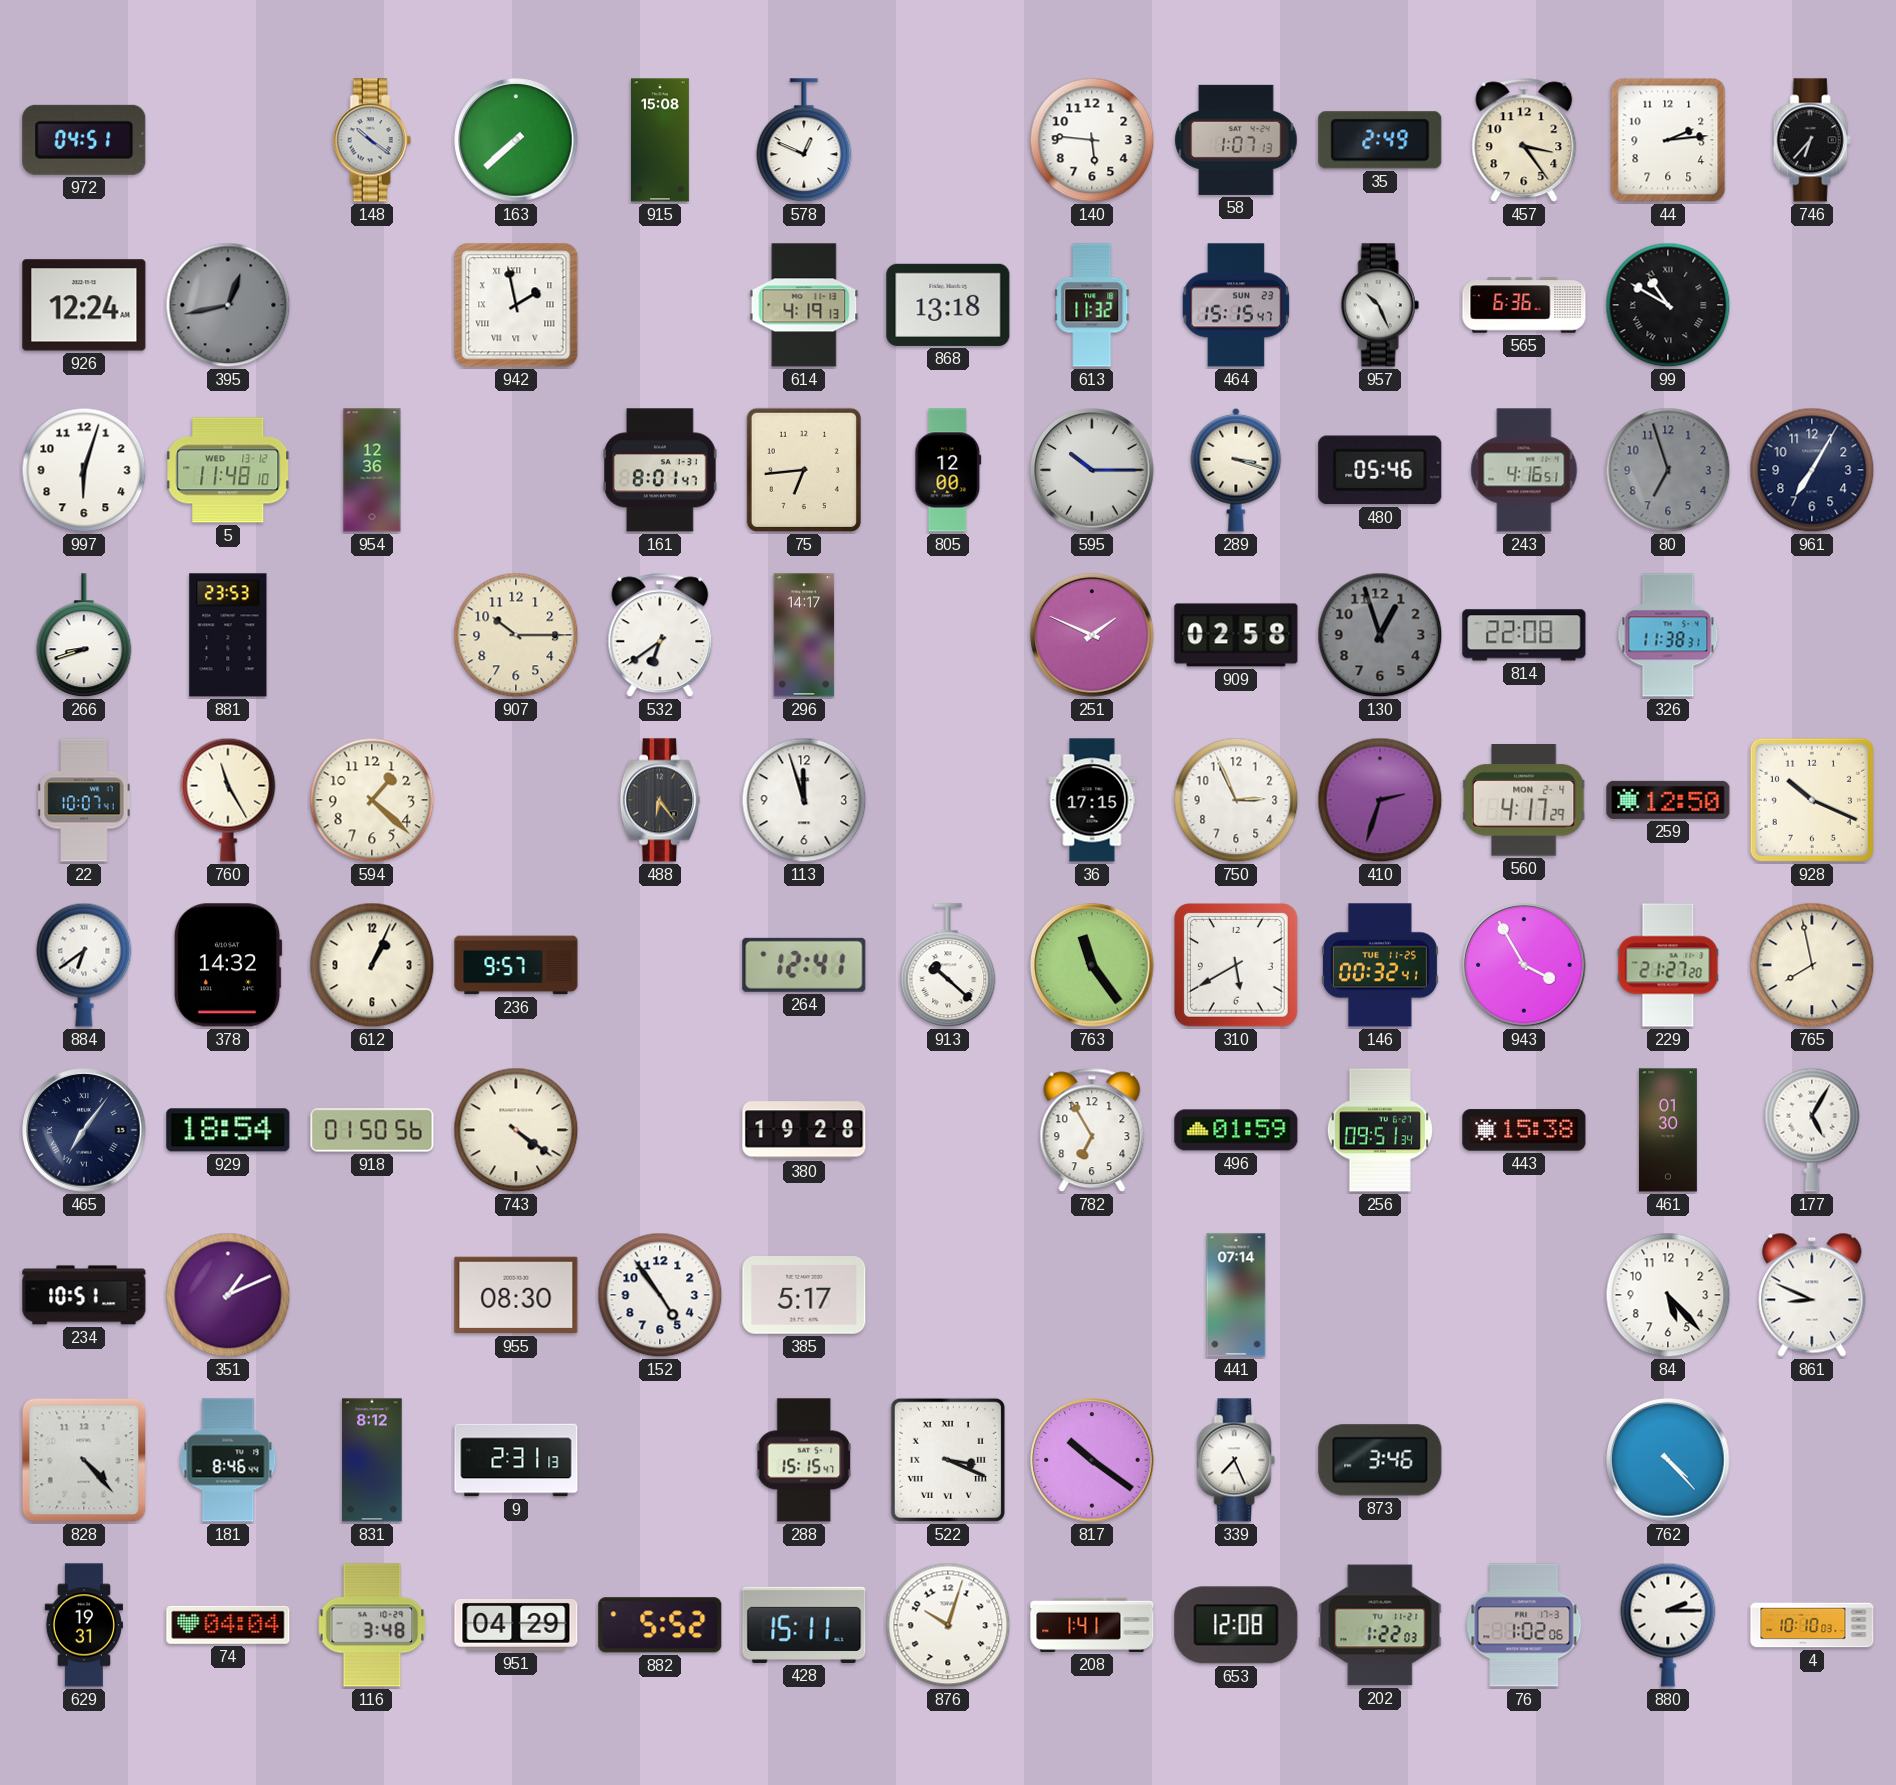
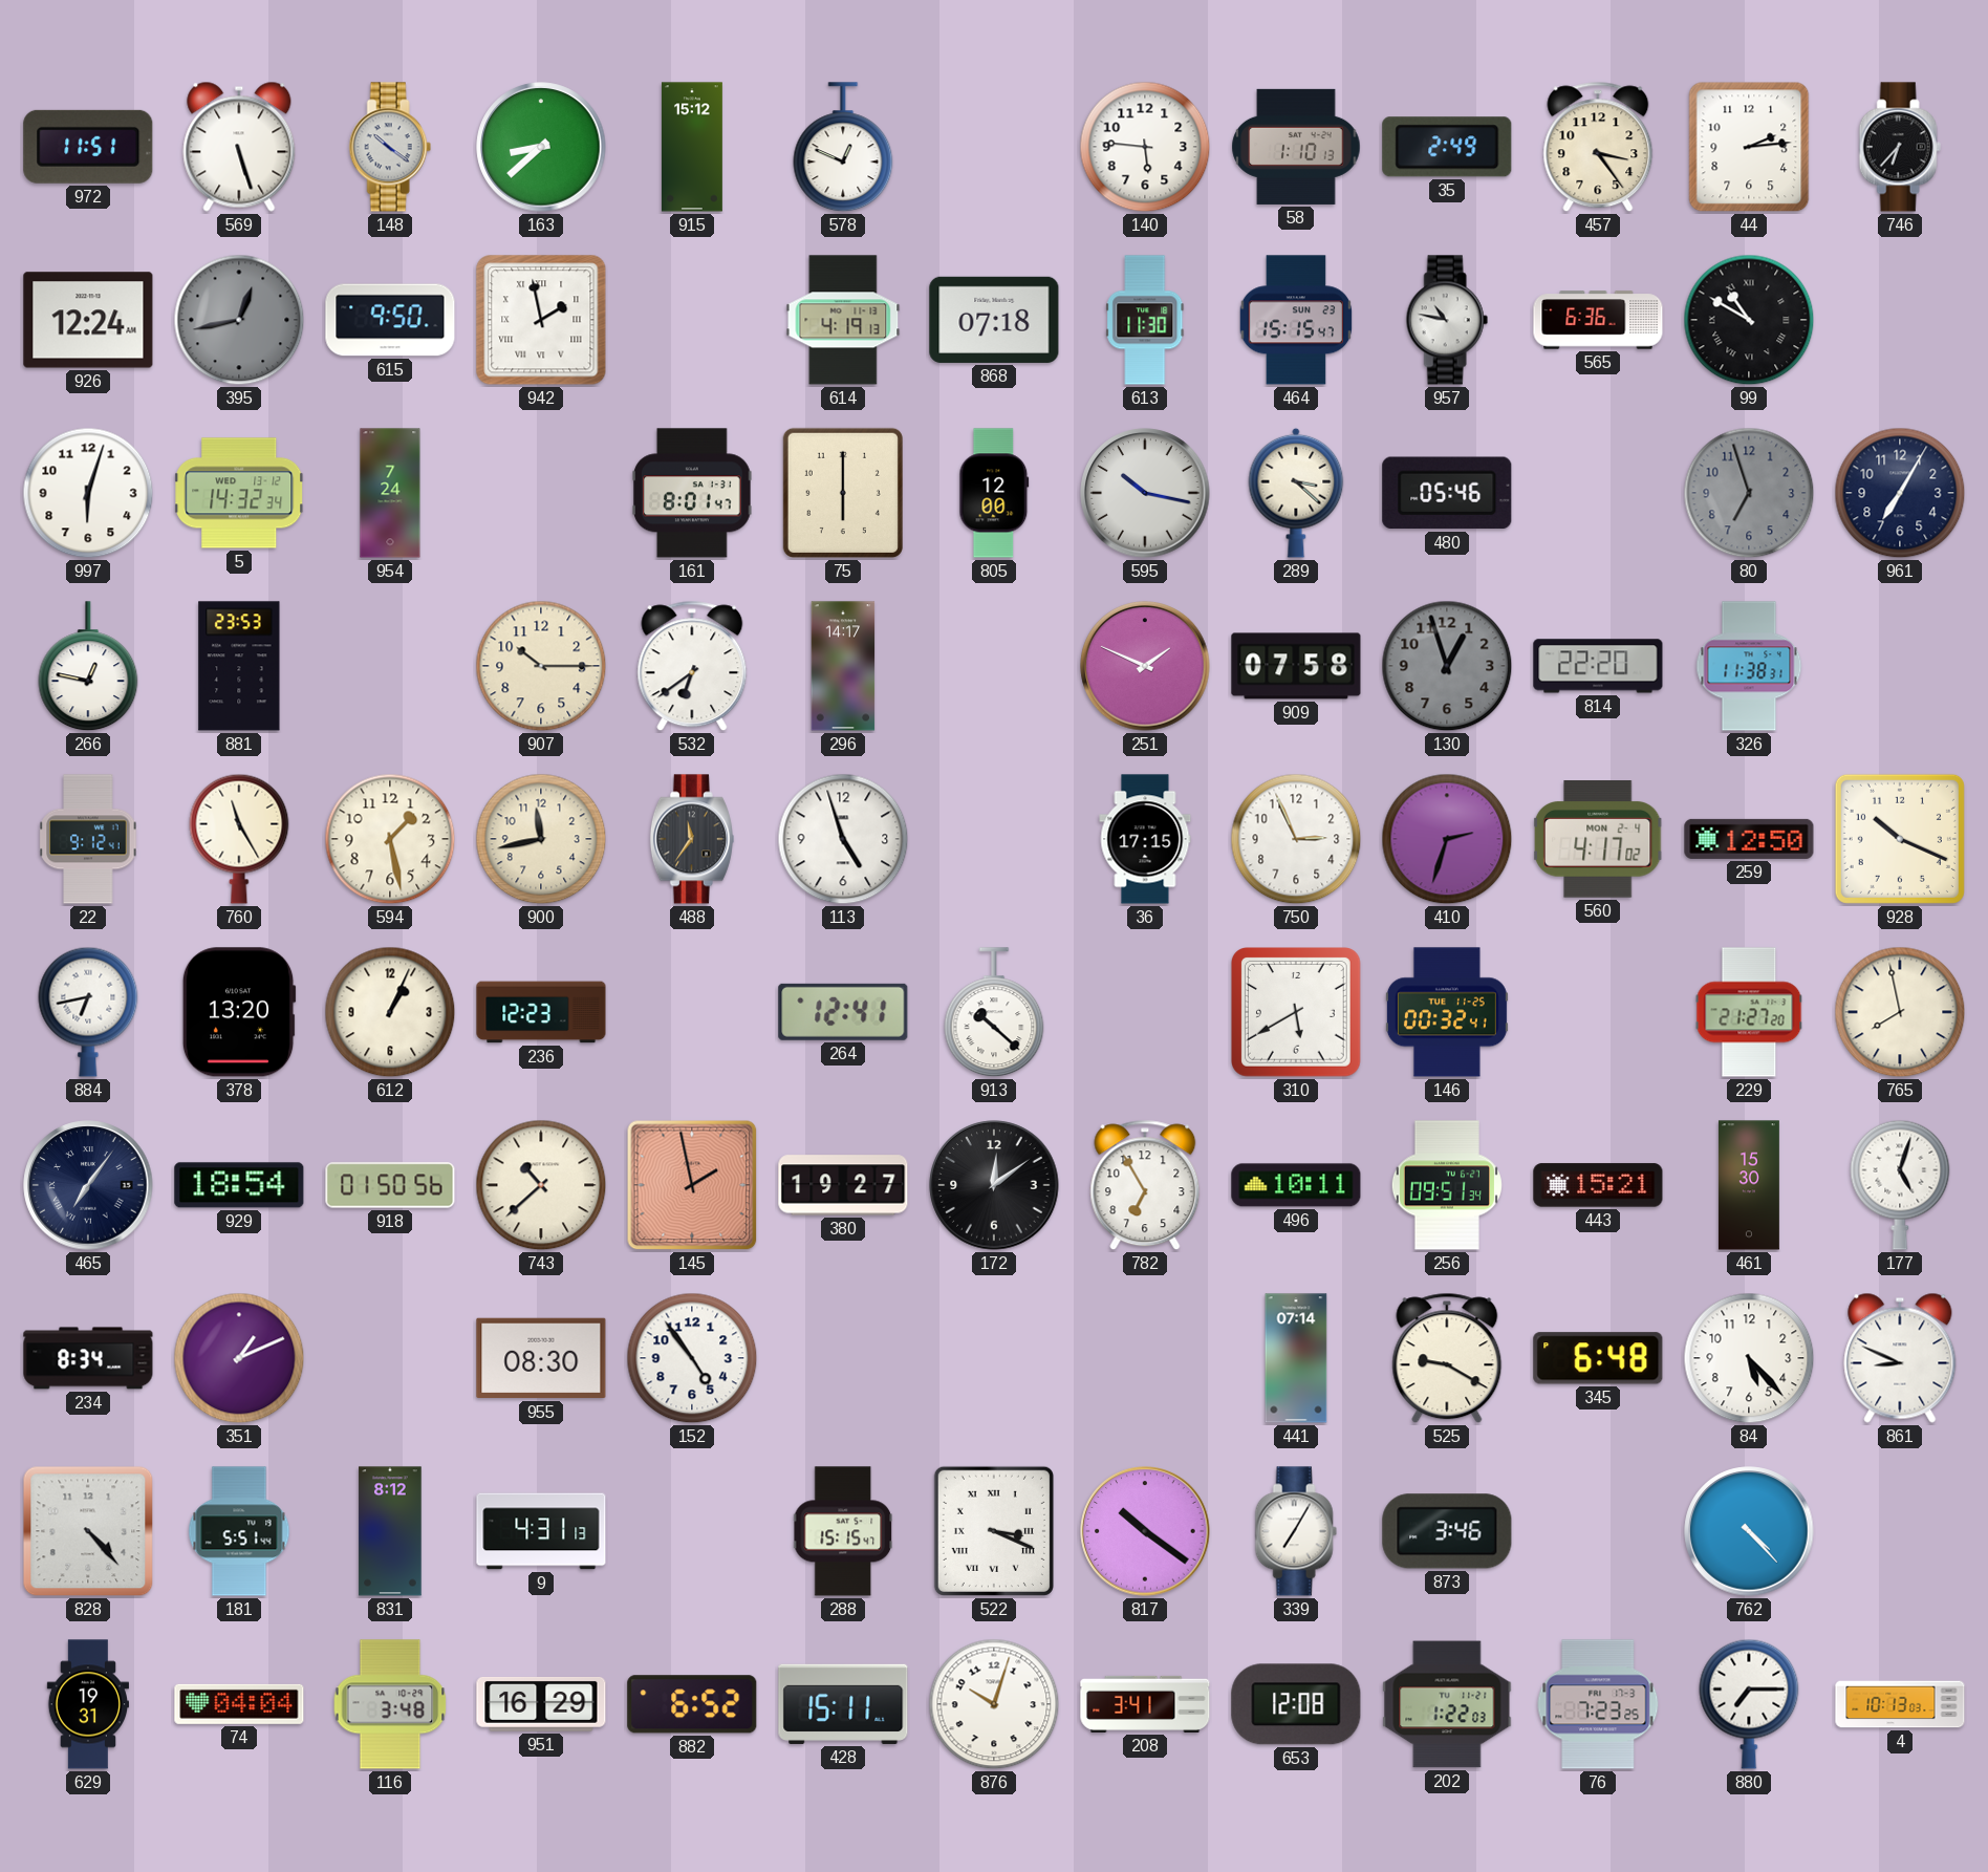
972: 04:51 -> 11:51 (88, 147)
569: none -> 5:27 (239, 147)
163: 7:38 -> 8:38 (541, 147)
915: 15:08 -> 15:12 (692, 147)
58: 1:07 -> 1:10 (1296, 147)
615: none -> 9:50 (390, 320)
868: 13:18 -> 07:18 (994, 320)
613: 11:32 -> 11:30 (1145, 320)
957: 10:26 -> 10:47 (1447, 320)
5: 11:48 -> 14:32 (240, 493)
954: 12:36 -> 7:24 (390, 493)
75: 6:44 -> 6:00 (843, 493)
595: 10:15 -> 10:17 (1145, 493)
289: 3:18 -> 3:22 (1296, 493)
243: 4:16 -> none (1524, 470)
266: 8:42 -> 12:47 (88, 667)
909: 02:58 -> 07:58 (1296, 666)
814: 22:08 -> 22:20 (1598, 666)
22: 10:07 -> 9:12 (88, 839)
594: 1:22 -> 1:28 (390, 839)
900: none -> 11:43 (541, 839)
488: 6:24 -> 11:36 (692, 839)
113: 11:57 -> 4:57 (843, 839)
560: 4:17:29 -> 4:17:02 (1598, 839)
884: 6:39 -> 6:43 (88, 1012)
378: 14:32 -> 13:20 (239, 1012)
236: 9:57 -> 12:23 (541, 1012)
763: 11:24 -> none (1092, 965)
943: 3:55 -> none (1524, 965)
743: 4:21 -> 10:38 (541, 1185)
145: none -> 1:58 (692, 1185)
380: 19:28 -> 19:27 (843, 1185)
172: none -> 12:09 (994, 1185)
496: 01:59 -> 10:11 (1296, 1185)
443: 15:38 -> 15:21 (1598, 1185)
461: 01:30 -> 15:30 (1749, 1185)
177: 5:05 -> 5:03 (1900, 1185)
234: 10:51 -> 8:34 (88, 1358)
385: 5:17 -> none (804, 1296)
525: none -> 9:20 (1447, 1358)
345: none -> 6:48 (1598, 1358)
181: 8:46 -> 5:51 (239, 1531)
9: 2:31 -> 4:31 (541, 1531)
339: 7:26 -> 7:05 (1296, 1531)
951: 04:29 -> 16:29 (541, 1704)
882: 5:52 -> 6:52 (692, 1704)
208: 1:41 -> 3:41 (1145, 1704)
76: 1:02 -> 7:23 (1598, 1704)
880: 2:15 -> 7:15 (1749, 1704)
4: 10:10 -> 10:13 (1900, 1704)
